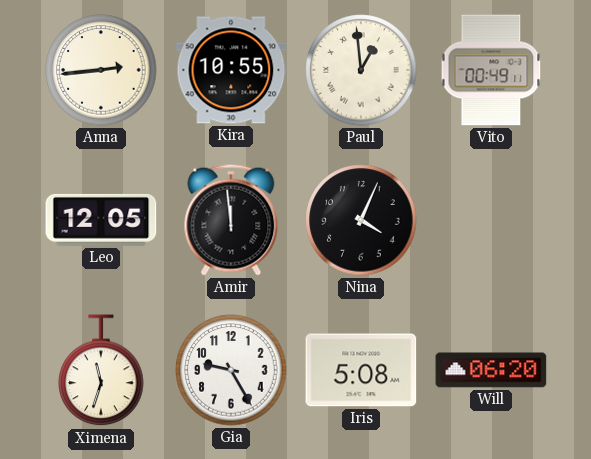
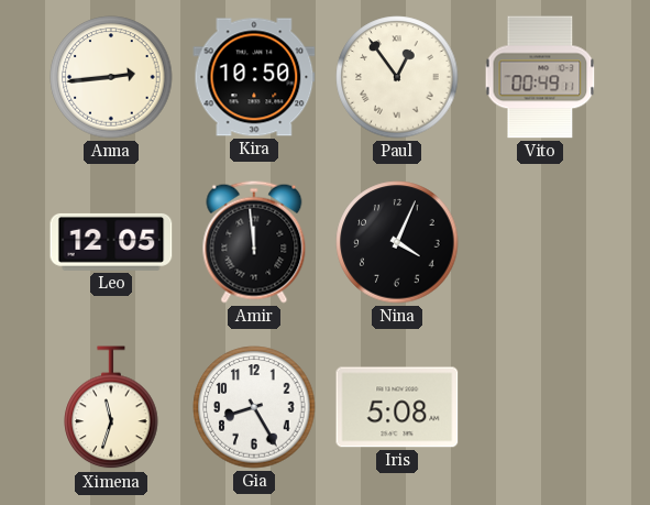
Kira: 10:55 -> 10:50 (254, 77)
Paul: 12:59 -> 12:54 (397, 77)
Gia: 9:25 -> 8:25 (254, 407)
Will: 06:20 -> none (491, 370)
